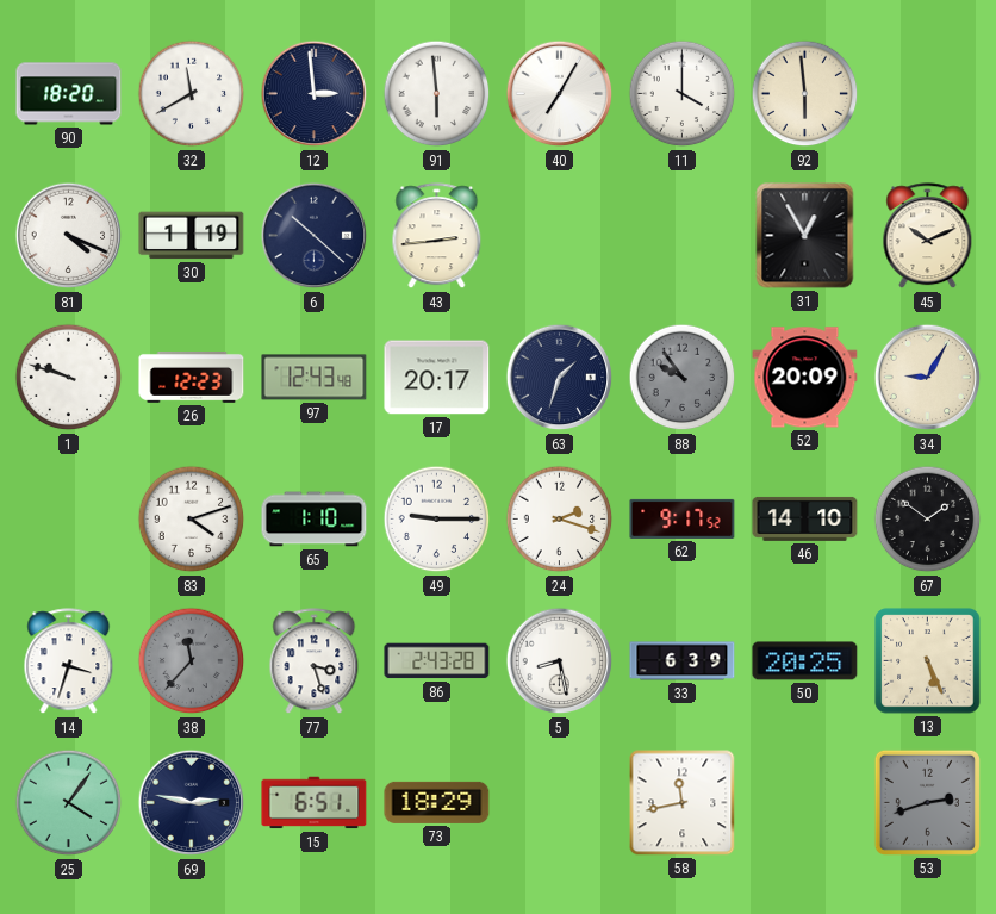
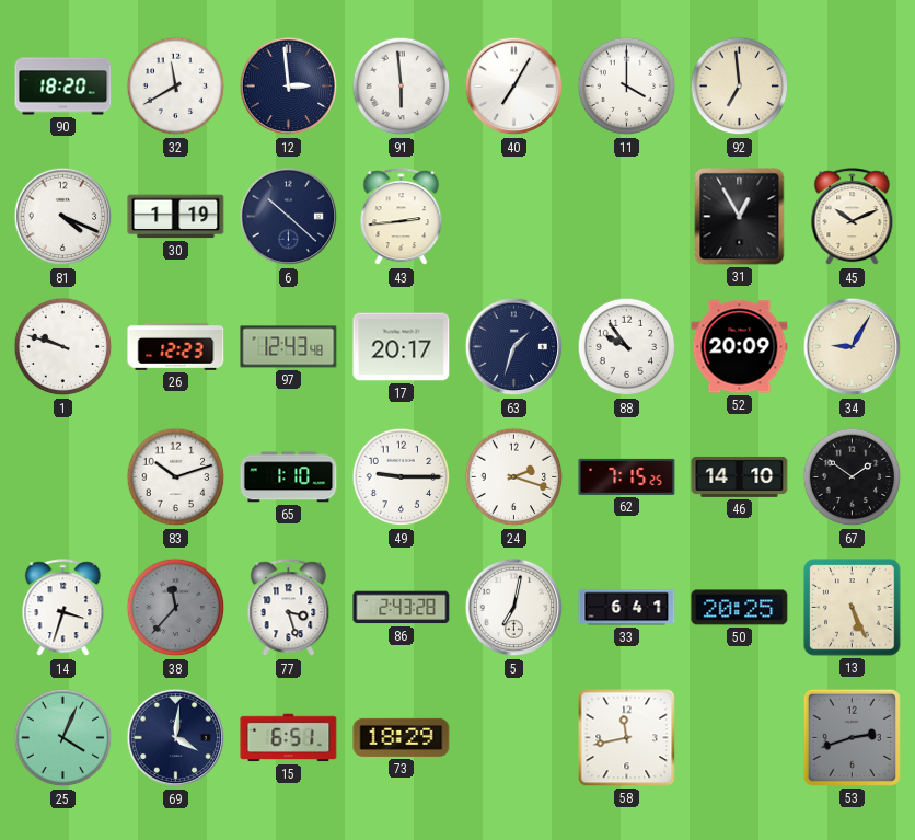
92: 5:59 -> 6:59 (740, 87)
88 dial: grey -> white (627, 347)
83: 4:12 -> 10:12 (176, 477)
62: 9:17 -> 7:15 (627, 476)
5: 8:28 -> 7:02 (514, 608)
33: 6:39 -> 6:41 (627, 608)
25: 4:06 -> 4:04 (63, 738)
69: 2:47 -> 4:01 (176, 738)
